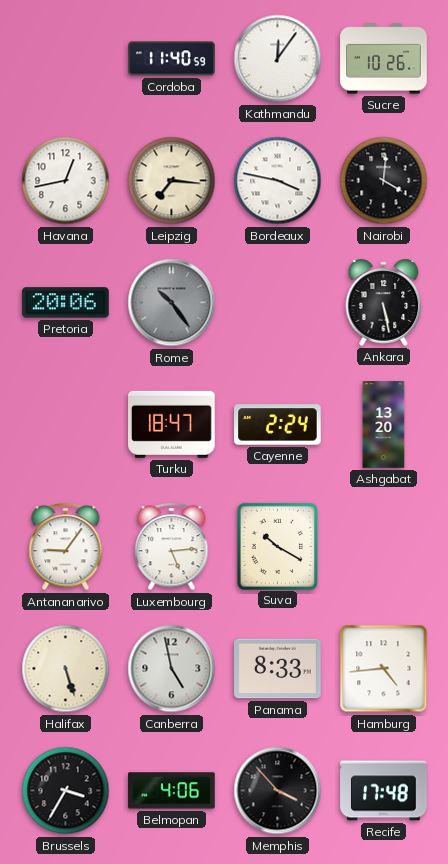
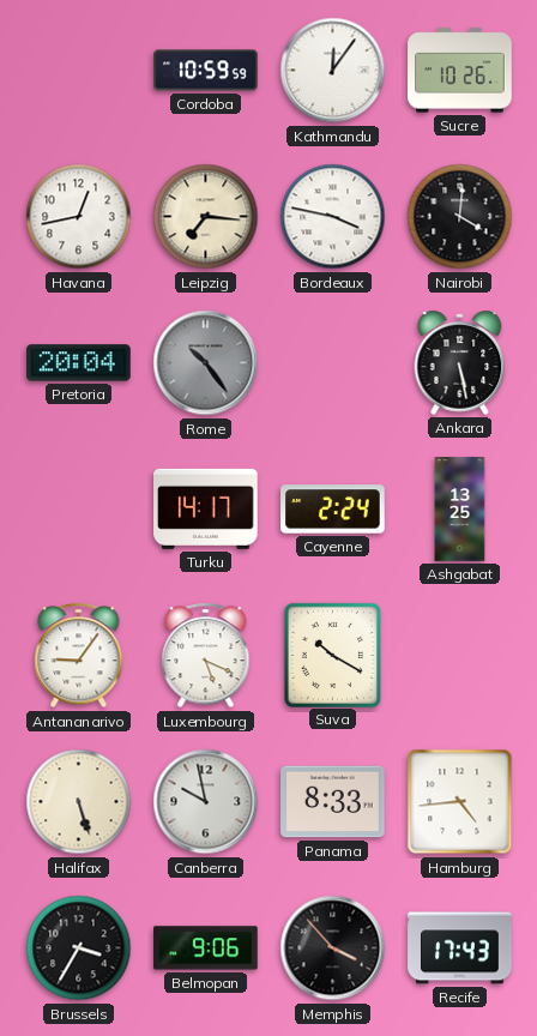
Cordoba: 11:40 -> 10:59 (206, 71)
Pretoria: 20:06 -> 20:04 (79, 363)
Turku: 18:47 -> 14:17 (206, 508)
Ashgabat: 13:20 -> 13:25 (460, 510)
Luxembourg: 5:14 -> 5:19 (206, 656)
Canberra: 4:58 -> 9:58 (206, 802)
Belmopan: 4:06 -> 9:06 (206, 948)
Recife: 17:48 -> 17:43 (460, 948)
